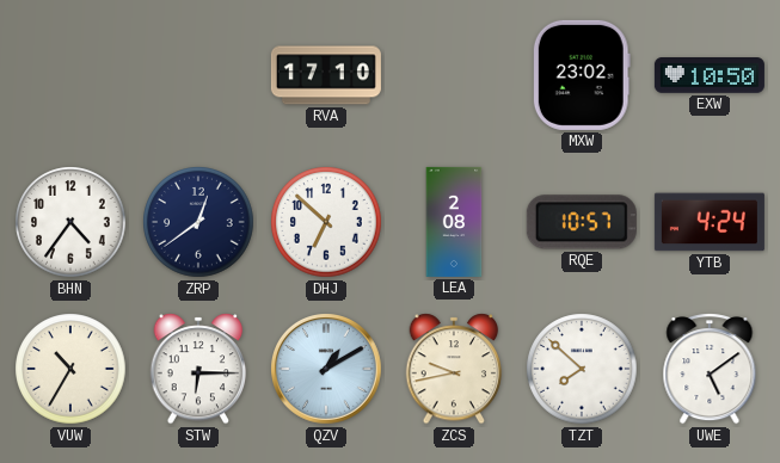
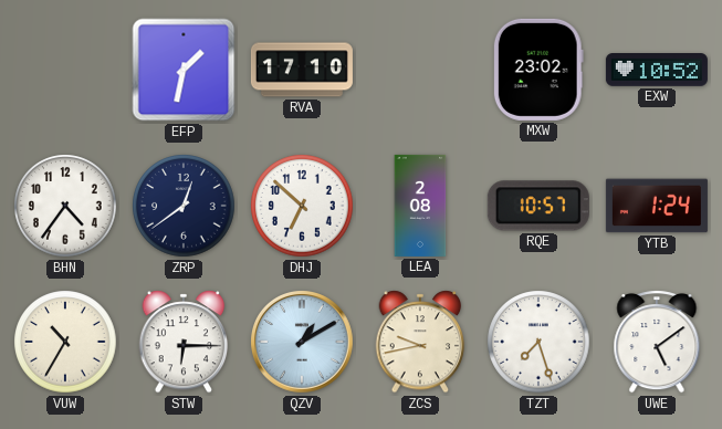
EFP: none -> 1:32 (184, 70)
EXW: 10:50 -> 10:52 (657, 71)
YTB: 4:24 -> 1:24 (657, 206)
TZT: 7:52 -> 7:27 (538, 342)
